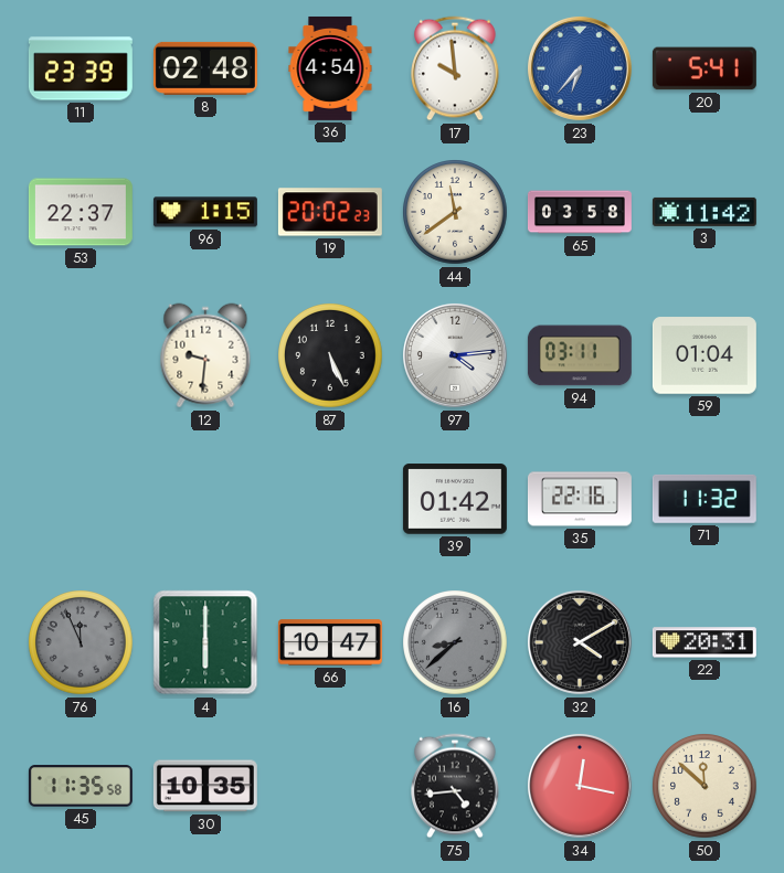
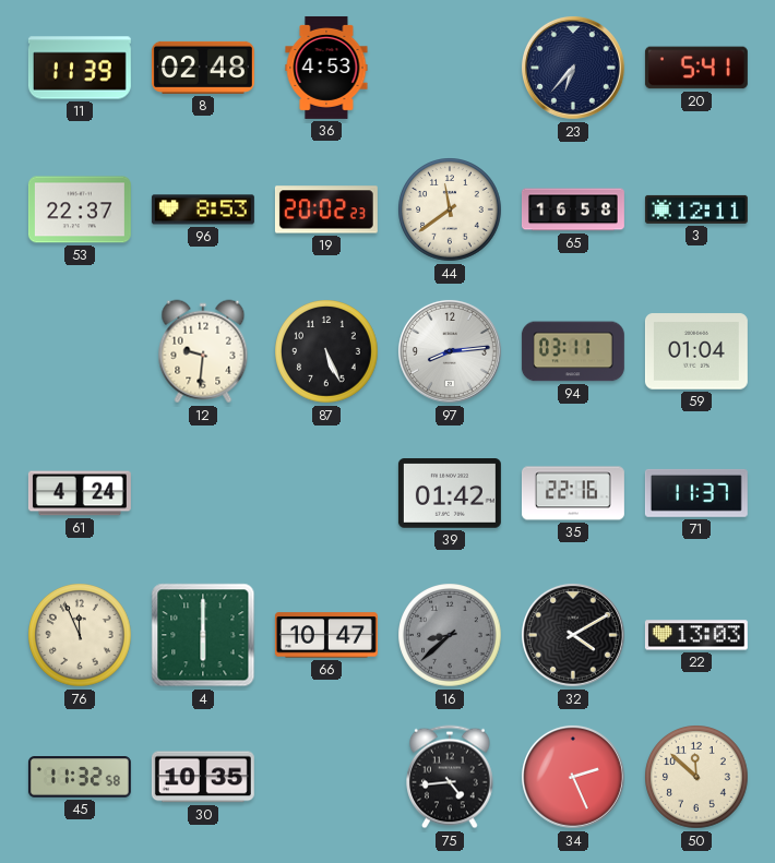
11: 23:39 -> 11:39 (80, 68)
36: 4:54 -> 4:53 (326, 68)
17: 9:59 -> none (456, 68)
23 dial: blue -> navy (573, 68)
96: 1:15 -> 8:53 (203, 209)
65: 03:58 -> 16:58 (573, 209)
3: 11:42 -> 12:11 (696, 209)
97: 4:14 -> 8:14 (450, 351)
61: none -> 4:24 (80, 493)
71: 11:32 -> 11:37 (696, 493)
76 dial: grey -> cream (80, 635)
22: 20:31 -> 13:03 (696, 635)
45: 11:35 -> 11:32 (80, 777)
34: 12:17 -> 2:26 (573, 777)
